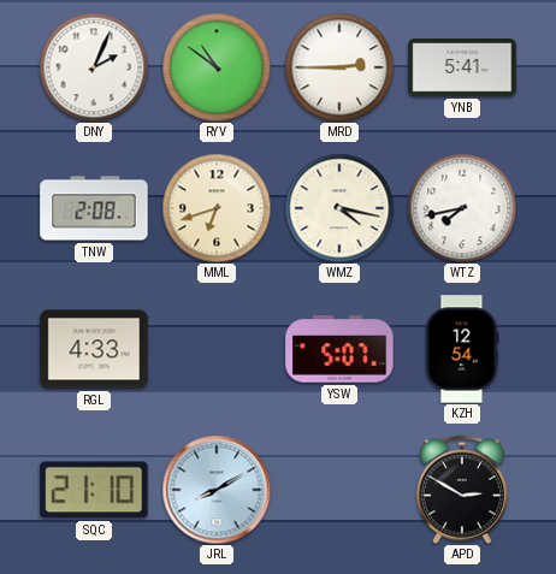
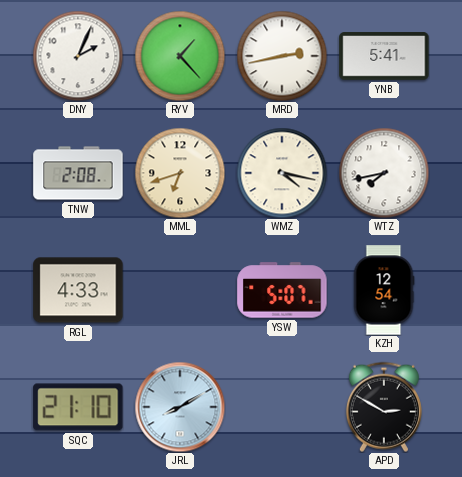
RYV: 10:51 -> 1:23 (180, 56)
MRD: 2:45 -> 2:43 (282, 56)
